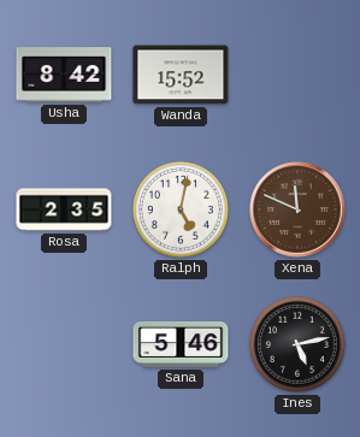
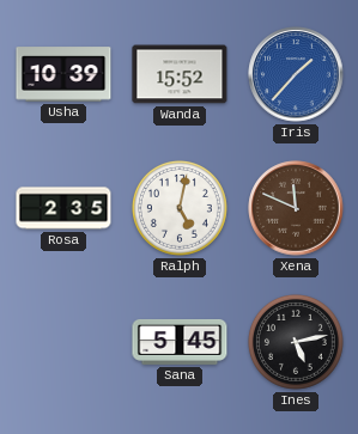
Usha: 8:42 -> 10:39 (63, 74)
Iris: none -> 1:37 (296, 74)
Sana: 5:46 -> 5:45 (180, 342)
